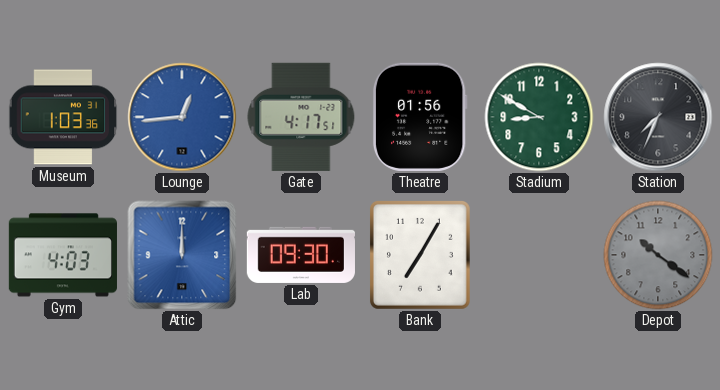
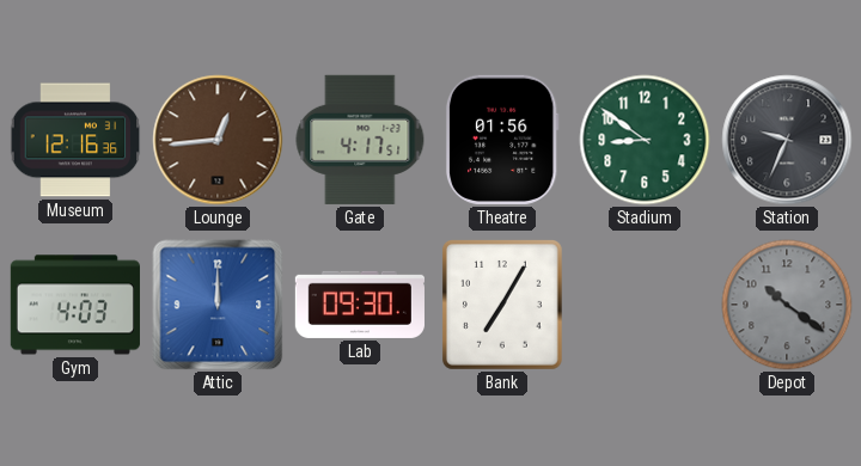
Museum: 1:03 -> 12:16 (75, 140)
Lounge dial: blue -> brown (218, 140)
Stadium: 8:50 -> 8:51 (645, 140)
Station: 7:34 -> 9:34 (787, 140)
